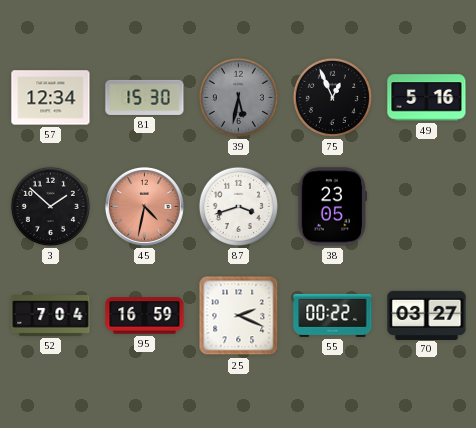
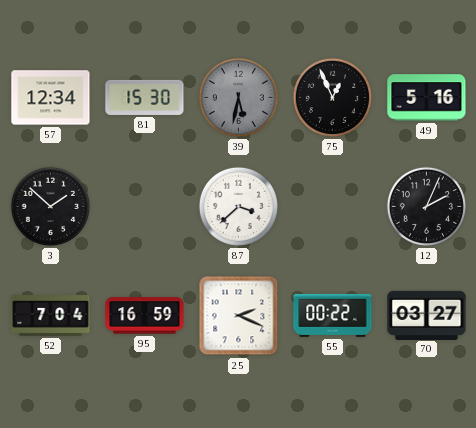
45: 4:32 -> none (144, 206)
87: 3:42 -> 3:38 (238, 206)
38: 23:05 -> none (333, 207)
12: none -> 2:04 (426, 206)
